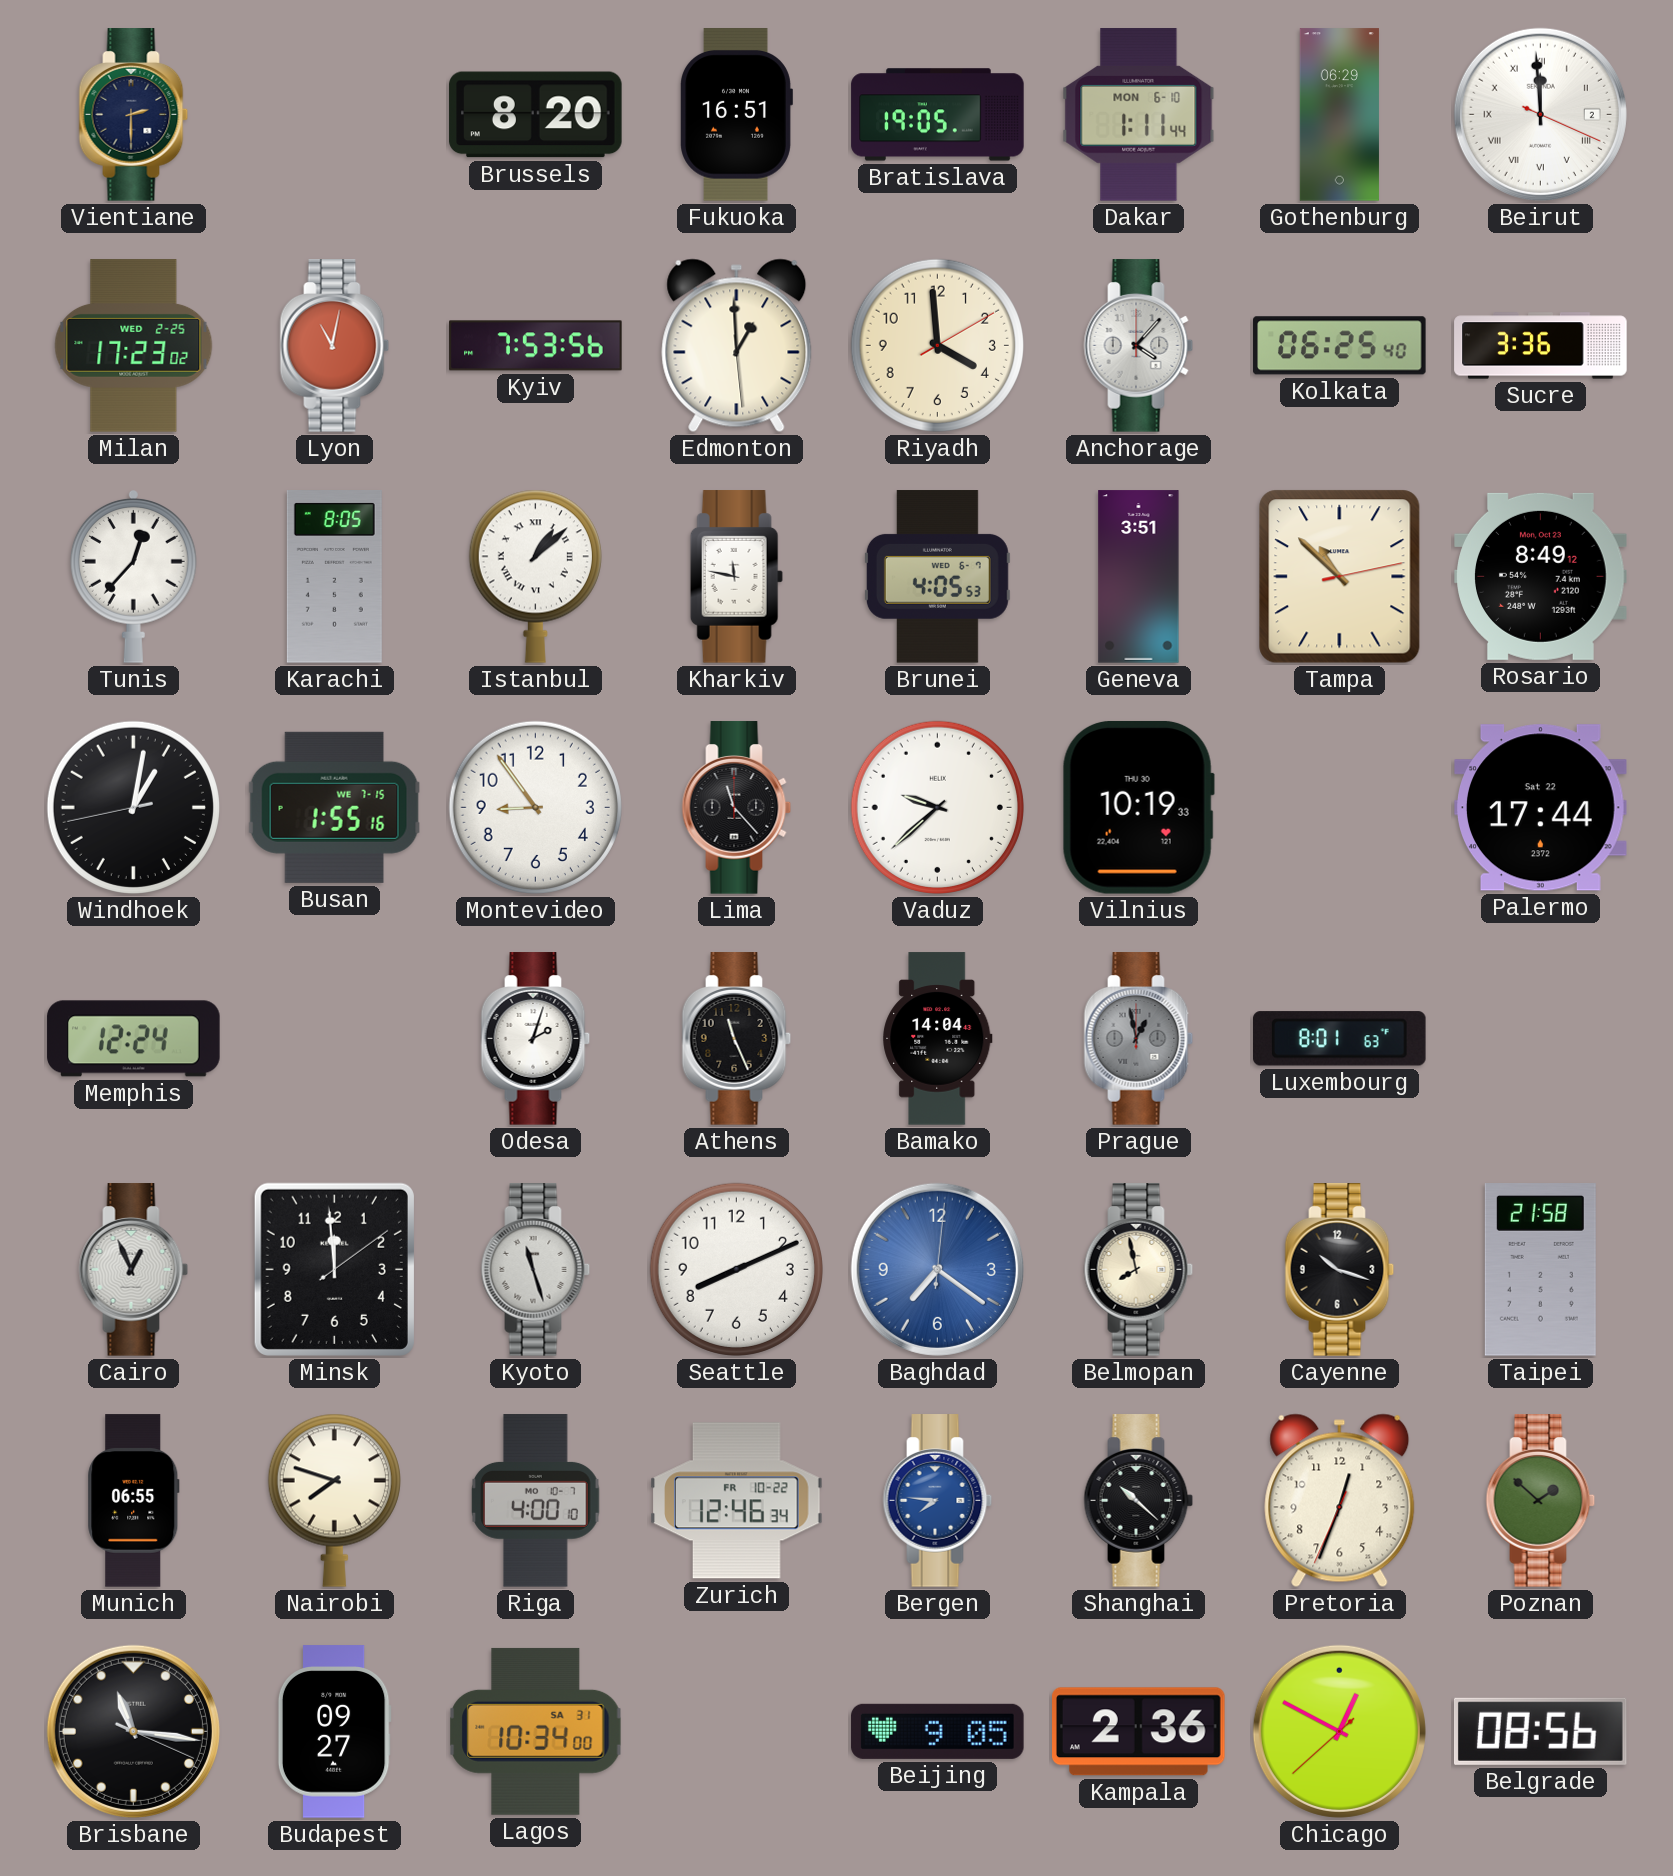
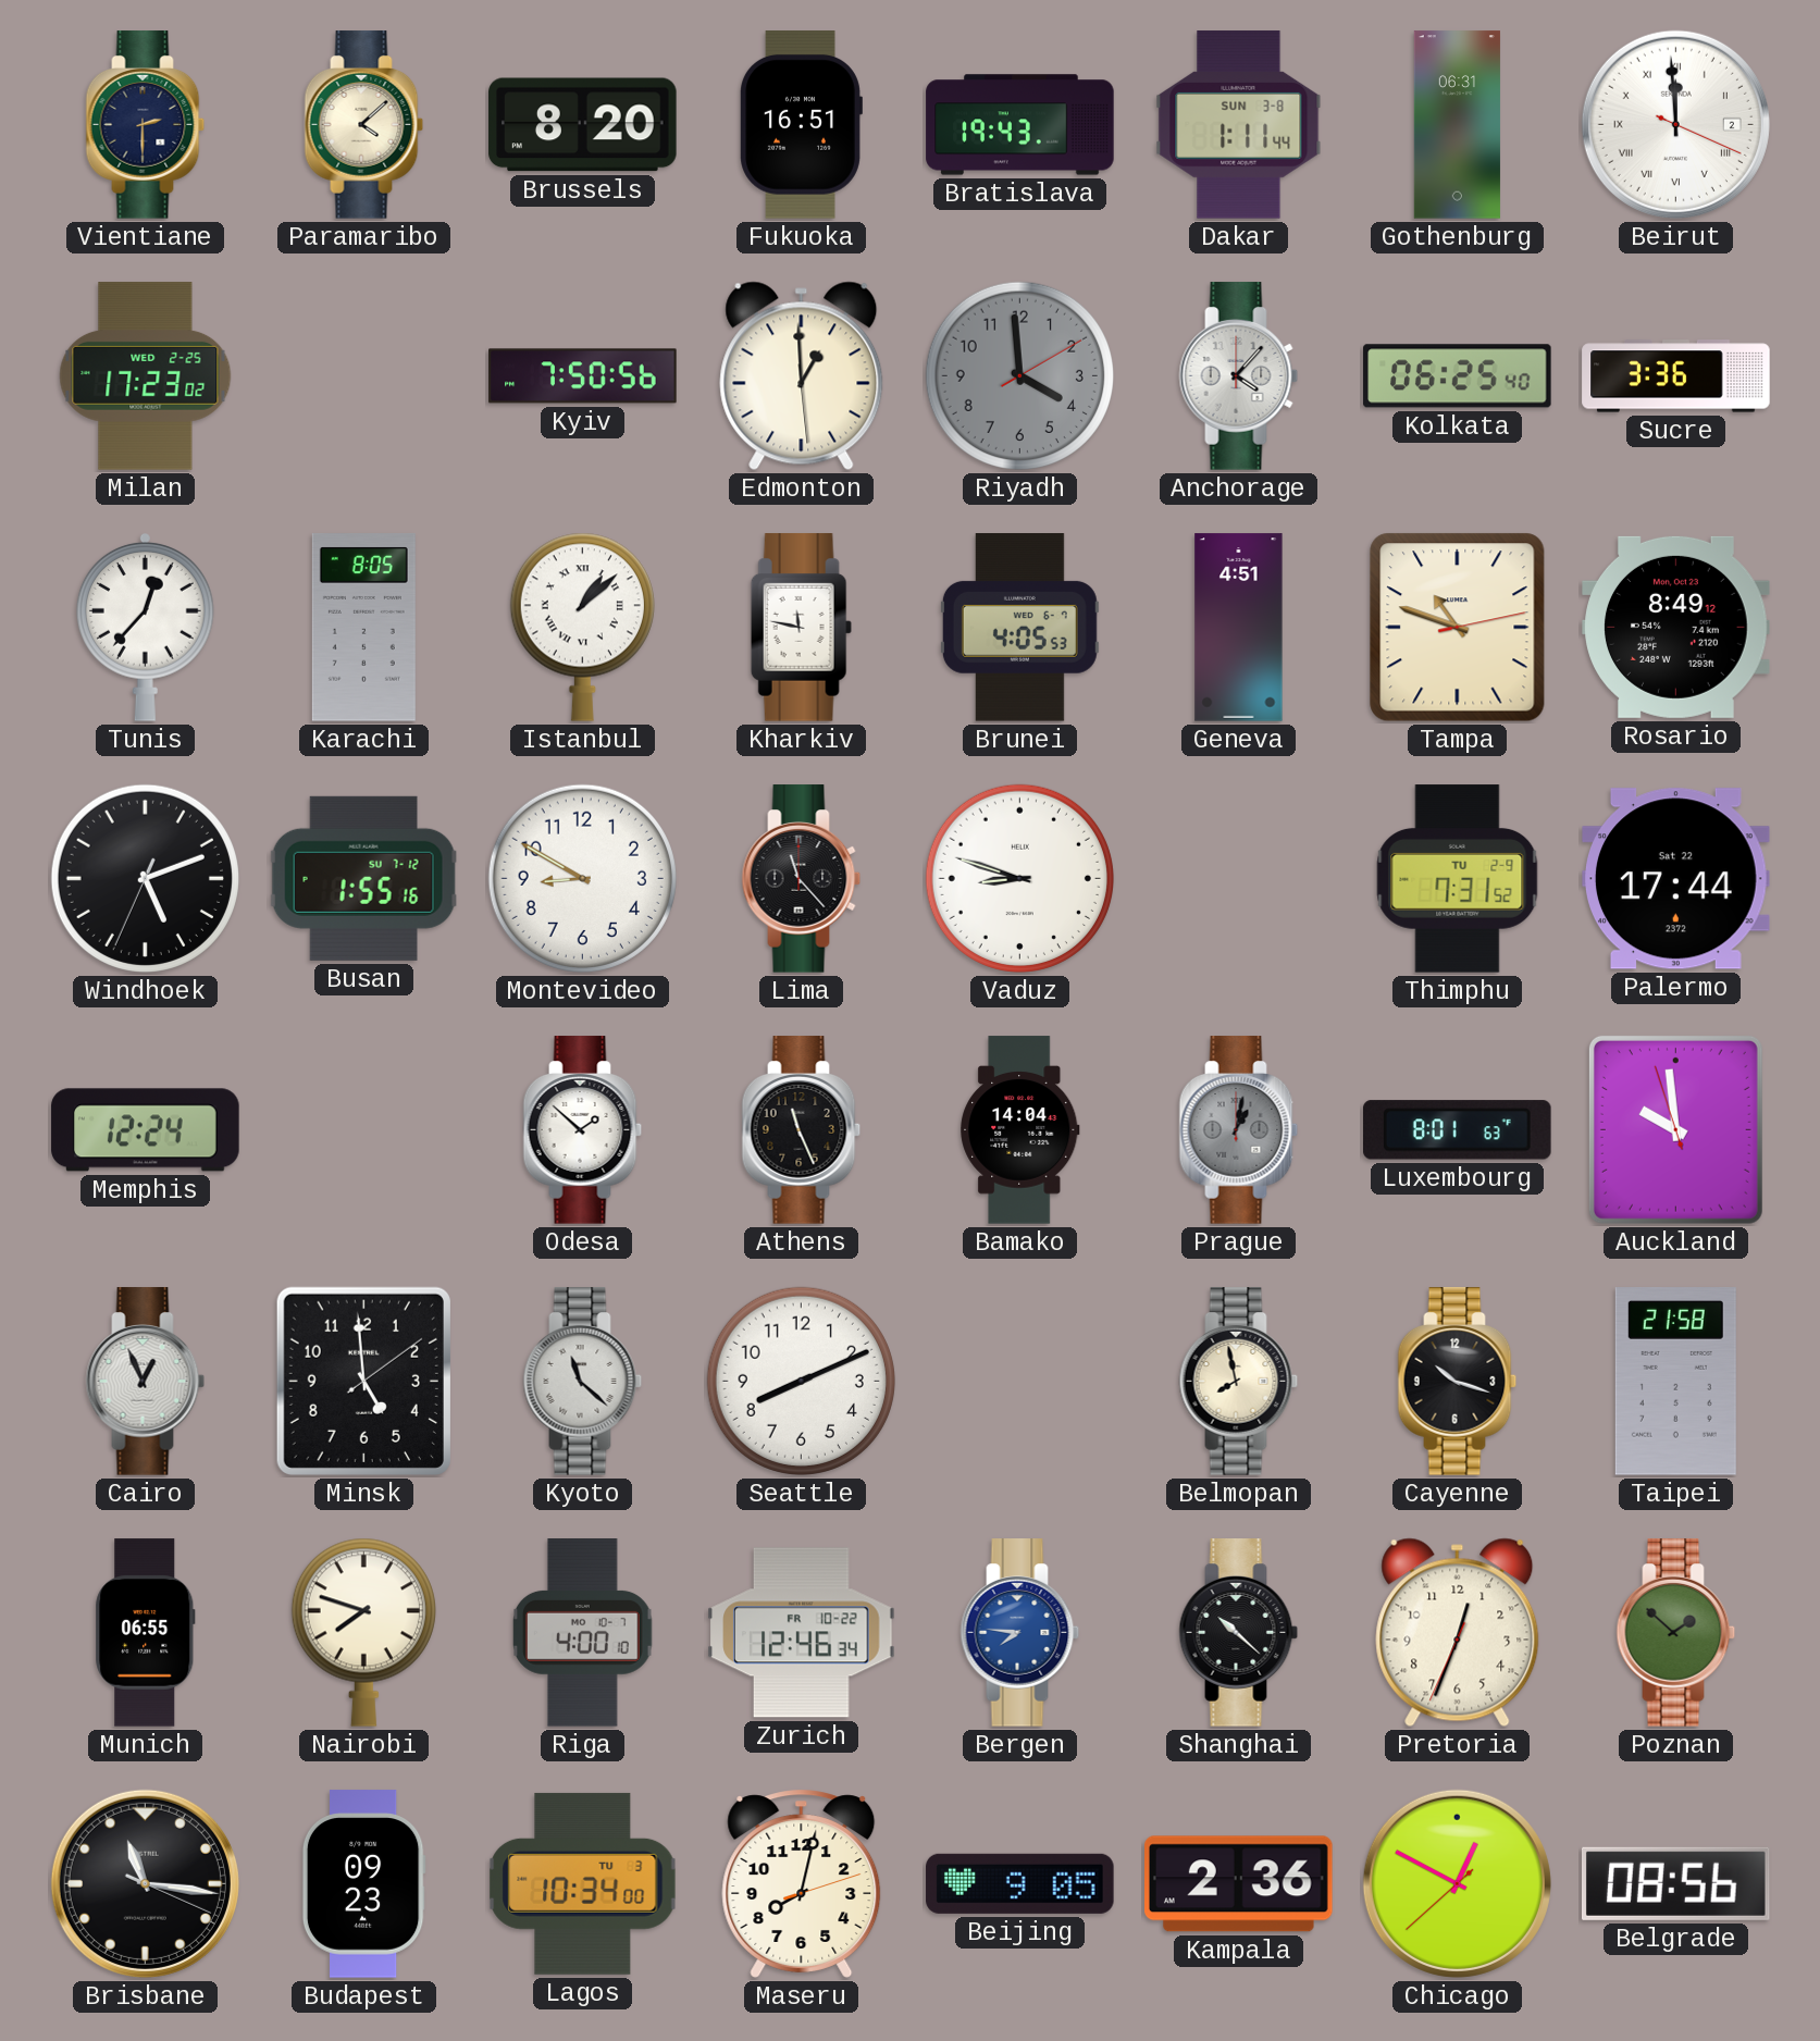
Paramaribo: none -> 4:08 (364, 125)
Bratislava: 19:05 -> 19:43 (1020, 125)
Dakar date: MON 6-10 -> SUN 3-8 (1239, 125)
Gothenburg: 06:29 -> 06:31 (1457, 125)
Lyon: 11:02 -> none (335, 346)
Kyiv: 7:53 -> 7:50 (583, 376)
Riyadh dial: cream -> grey (1019, 375)
Geneva: 3:51 -> 4:51 (1239, 628)
Tampa: 10:52 -> 10:48 (1458, 628)
Windhoek: 1:01 -> 5:11 (145, 878)
Busan date: WE 7-15 -> SU 7-12 (364, 878)
Montevideo: 8:54 -> 8:50 (582, 878)
Vaduz: 9:38 -> 8:48 (1019, 878)
Vilnius: 10:19 -> none (1138, 807)
Thimphu: none -> 7:31 (1458, 879)
Odesa: 2:03 -> 1:52 (583, 1130)
Prague: 12:58 -> 1:02 (1239, 1130)
Auckland: none -> 9:58 (1675, 1129)
Minsk: 11:59 -> 4:59 (363, 1381)
Kyoto: 11:27 -> 11:22 (583, 1382)
Baghdad: 7:21 -> none (937, 1269)
Budapest: 09:27 -> 09:23 (363, 1884)
Lagos date: SA 31 -> TU 3 (583, 1883)
Maseru: none -> 8:02 (802, 1883)
